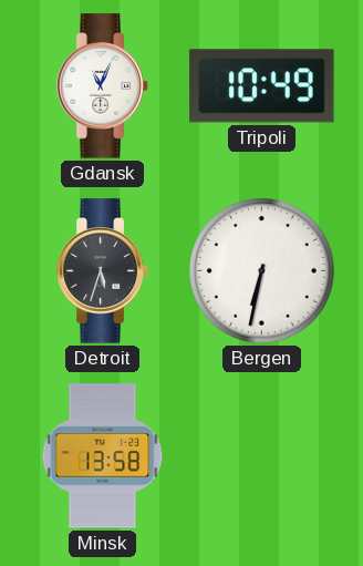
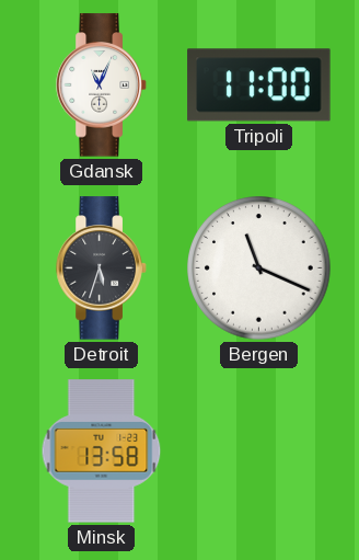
Tripoli: 10:49 -> 11:00 (259, 85)
Bergen: 6:32 -> 11:19 (259, 268)
